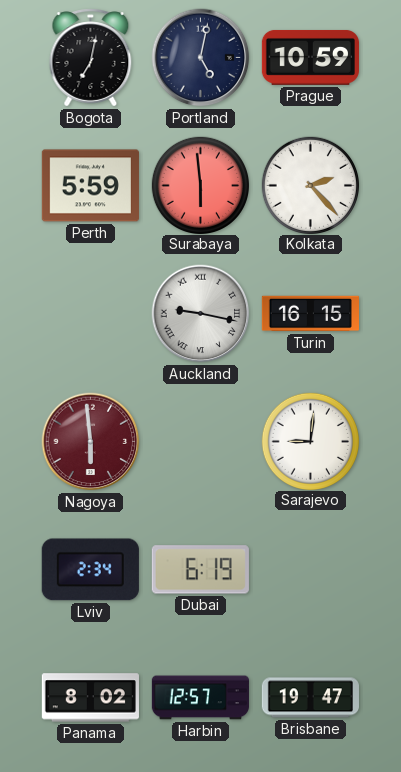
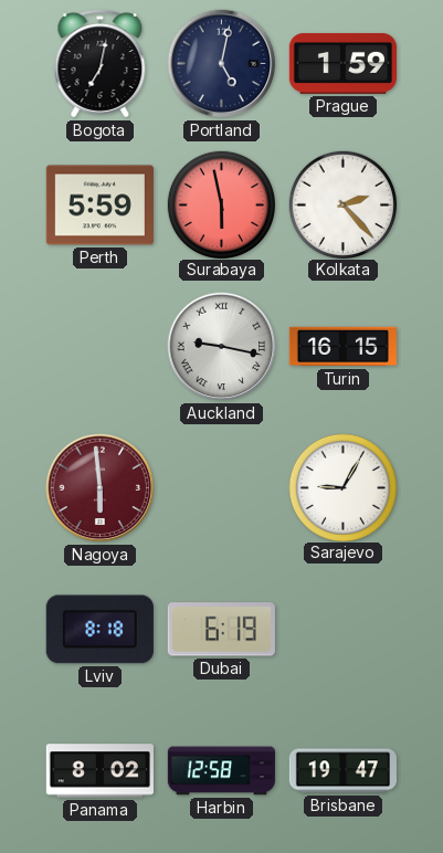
Prague: 10:59 -> 1:59 (342, 63)
Surabaya: 5:59 -> 5:58 (221, 204)
Sarajevo: 9:01 -> 9:05 (342, 487)
Lviv: 2:34 -> 8:18 (99, 630)
Harbin: 12:57 -> 12:58 (221, 771)
